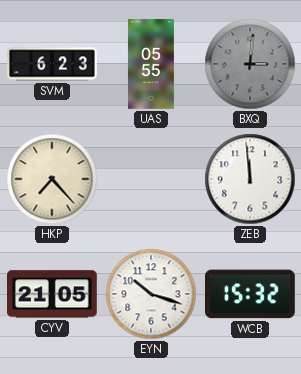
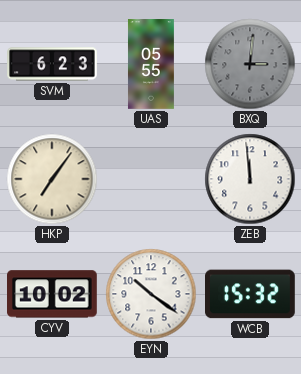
HKP: 7:23 -> 7:06 (52, 179)
CYV: 21:05 -> 10:02 (53, 294)
EYN: 10:18 -> 10:21 (151, 294)
